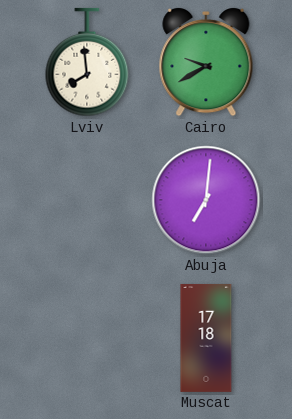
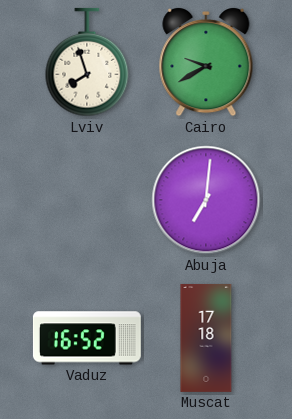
Lviv: 7:59 -> 7:57 (87, 62)
Vaduz: none -> 16:52 (87, 338)
